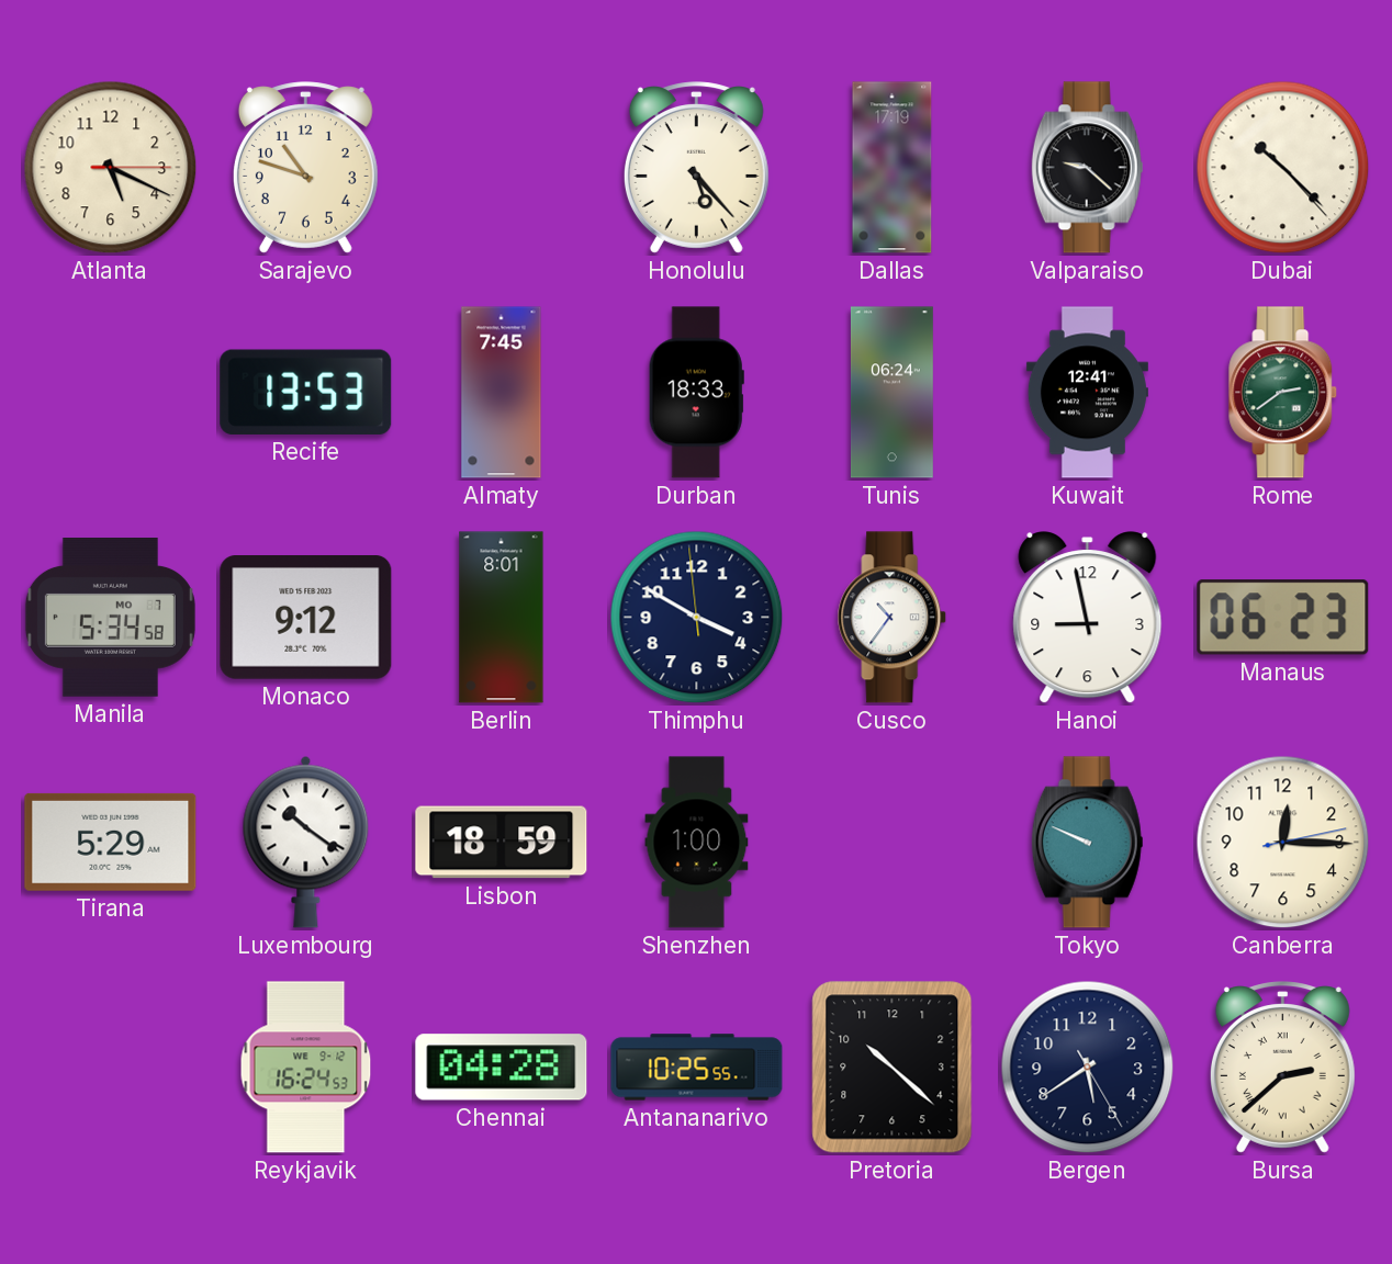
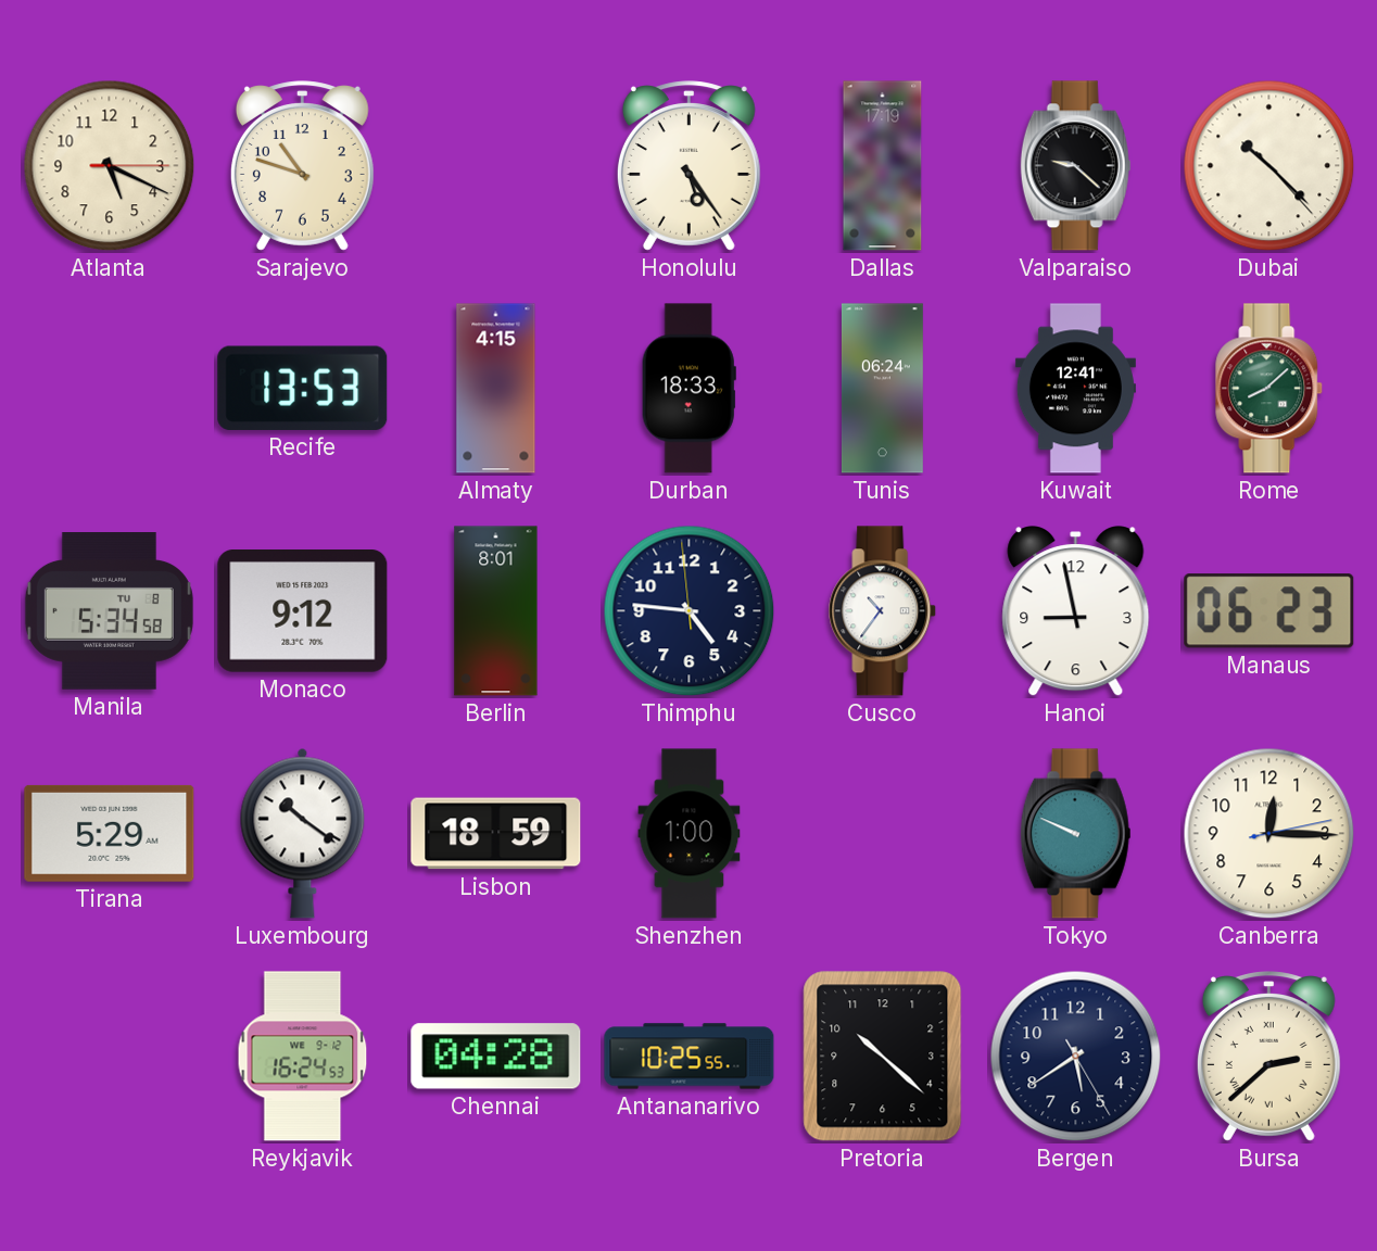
Honolulu: 5:23 -> 5:24 (688, 166)
Almaty: 7:45 -> 4:15 (496, 389)
Rome: 2:39 -> 8:08 (1269, 389)
Manila date: MO 7 -> TU 8 (109, 611)
Thimphu: 3:49 -> 4:45 (690, 611)
